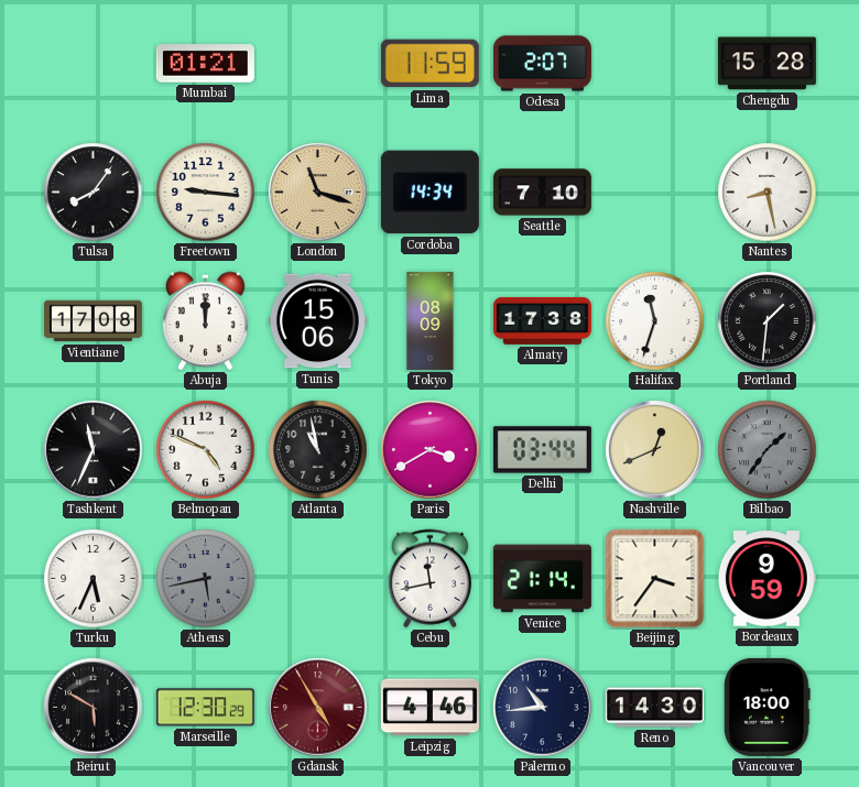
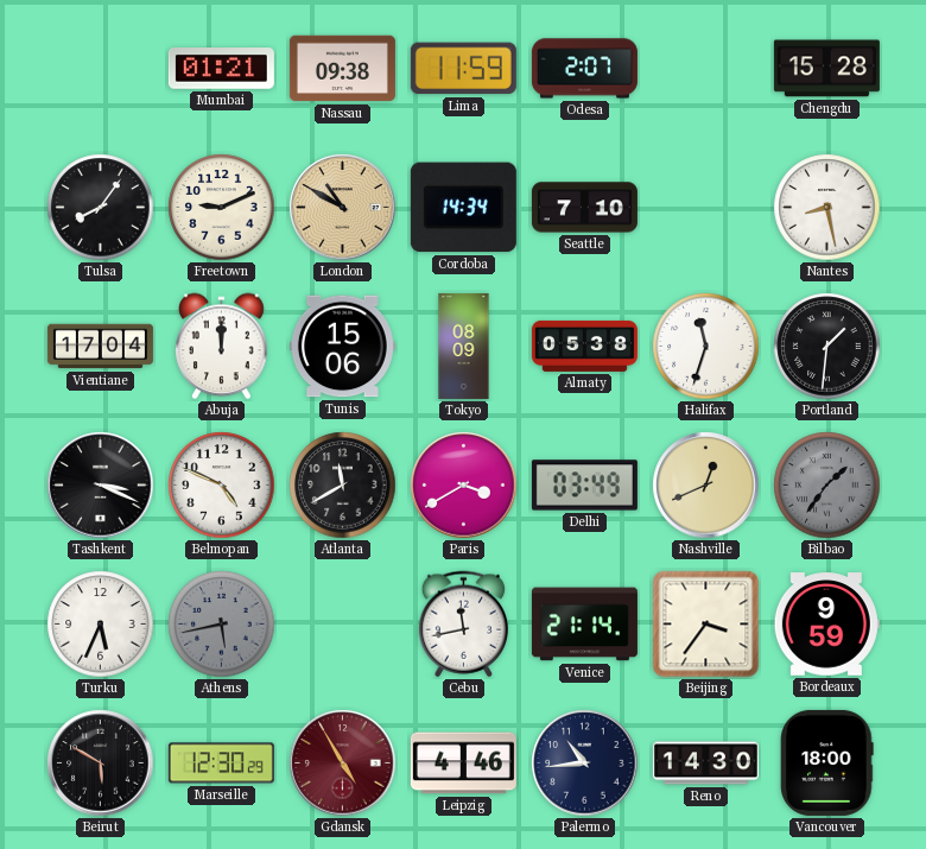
Nassau: none -> 09:38 (342, 69)
Freetown: 9:16 -> 9:11 (222, 208)
London: 11:18 -> 10:50 (343, 208)
Vientiane: 17:08 -> 17:04 (100, 347)
Almaty: 17:38 -> 05:38 (584, 346)
Tashkent: 11:34 -> 3:19 (101, 486)
Atlanta: 10:58 -> 11:40 (343, 486)
Delhi: 03:44 -> 03:49 (584, 486)
